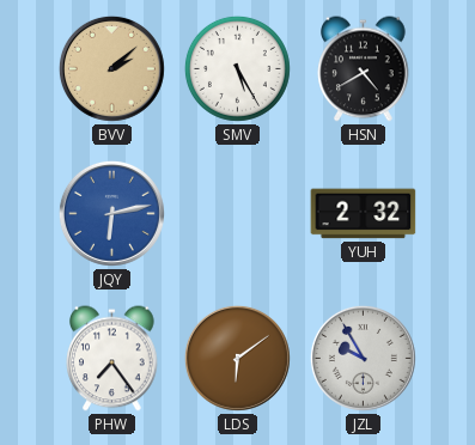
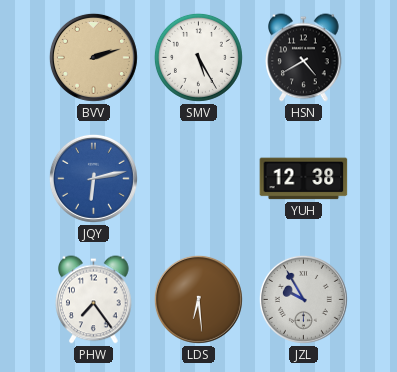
BVV: 2:08 -> 2:12 (93, 57)
YUH: 2:32 -> 12:38 (304, 179)
LDS: 6:09 -> 6:29 (198, 299)
